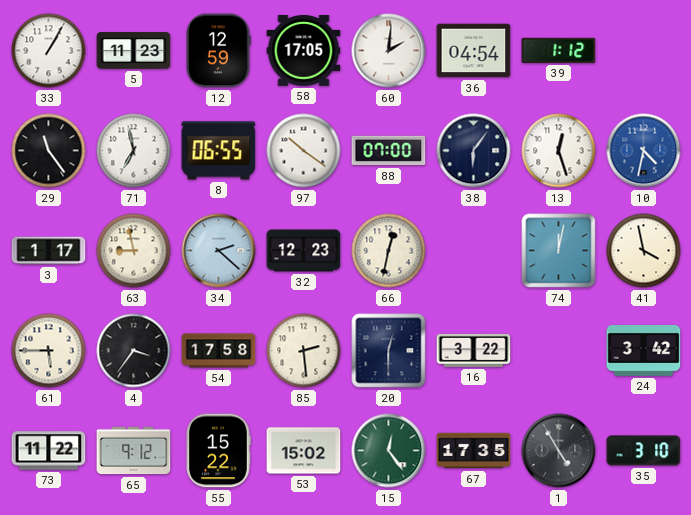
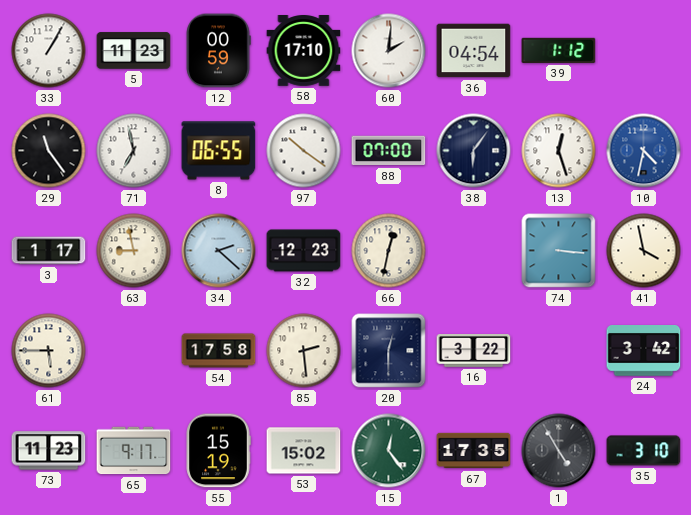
12: 12:59 -> 00:59 (218, 51)
58: 17:05 -> 17:10 (304, 51)
74: 12:02 -> 3:16 (559, 251)
4: 3:36 -> none (134, 351)
73: 11:22 -> 11:23 (49, 451)
65: 9:12 -> 9:17 (134, 451)
55: 15:22 -> 15:19 (218, 451)
